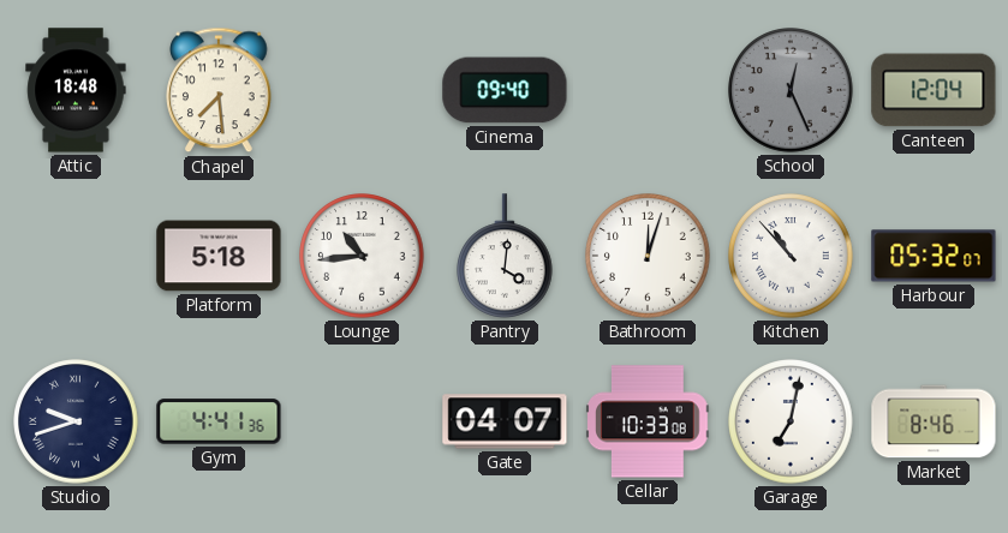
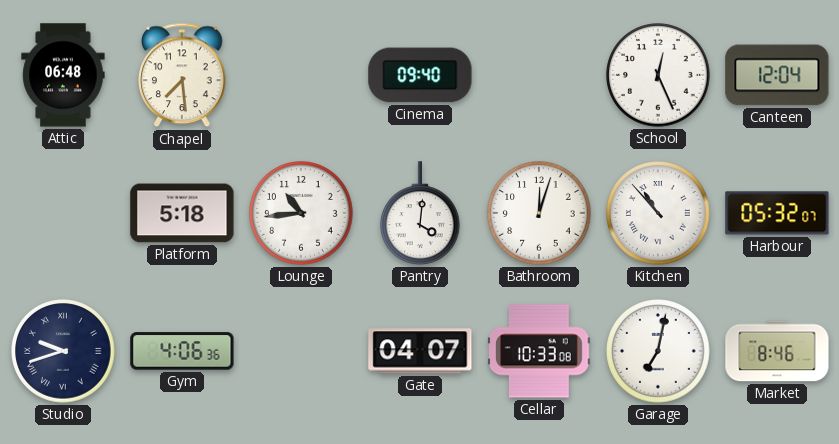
Attic: 18:48 -> 06:48 (63, 75)
School dial: grey -> white (658, 75)
Gym: 4:41 -> 4:06 (182, 351)
